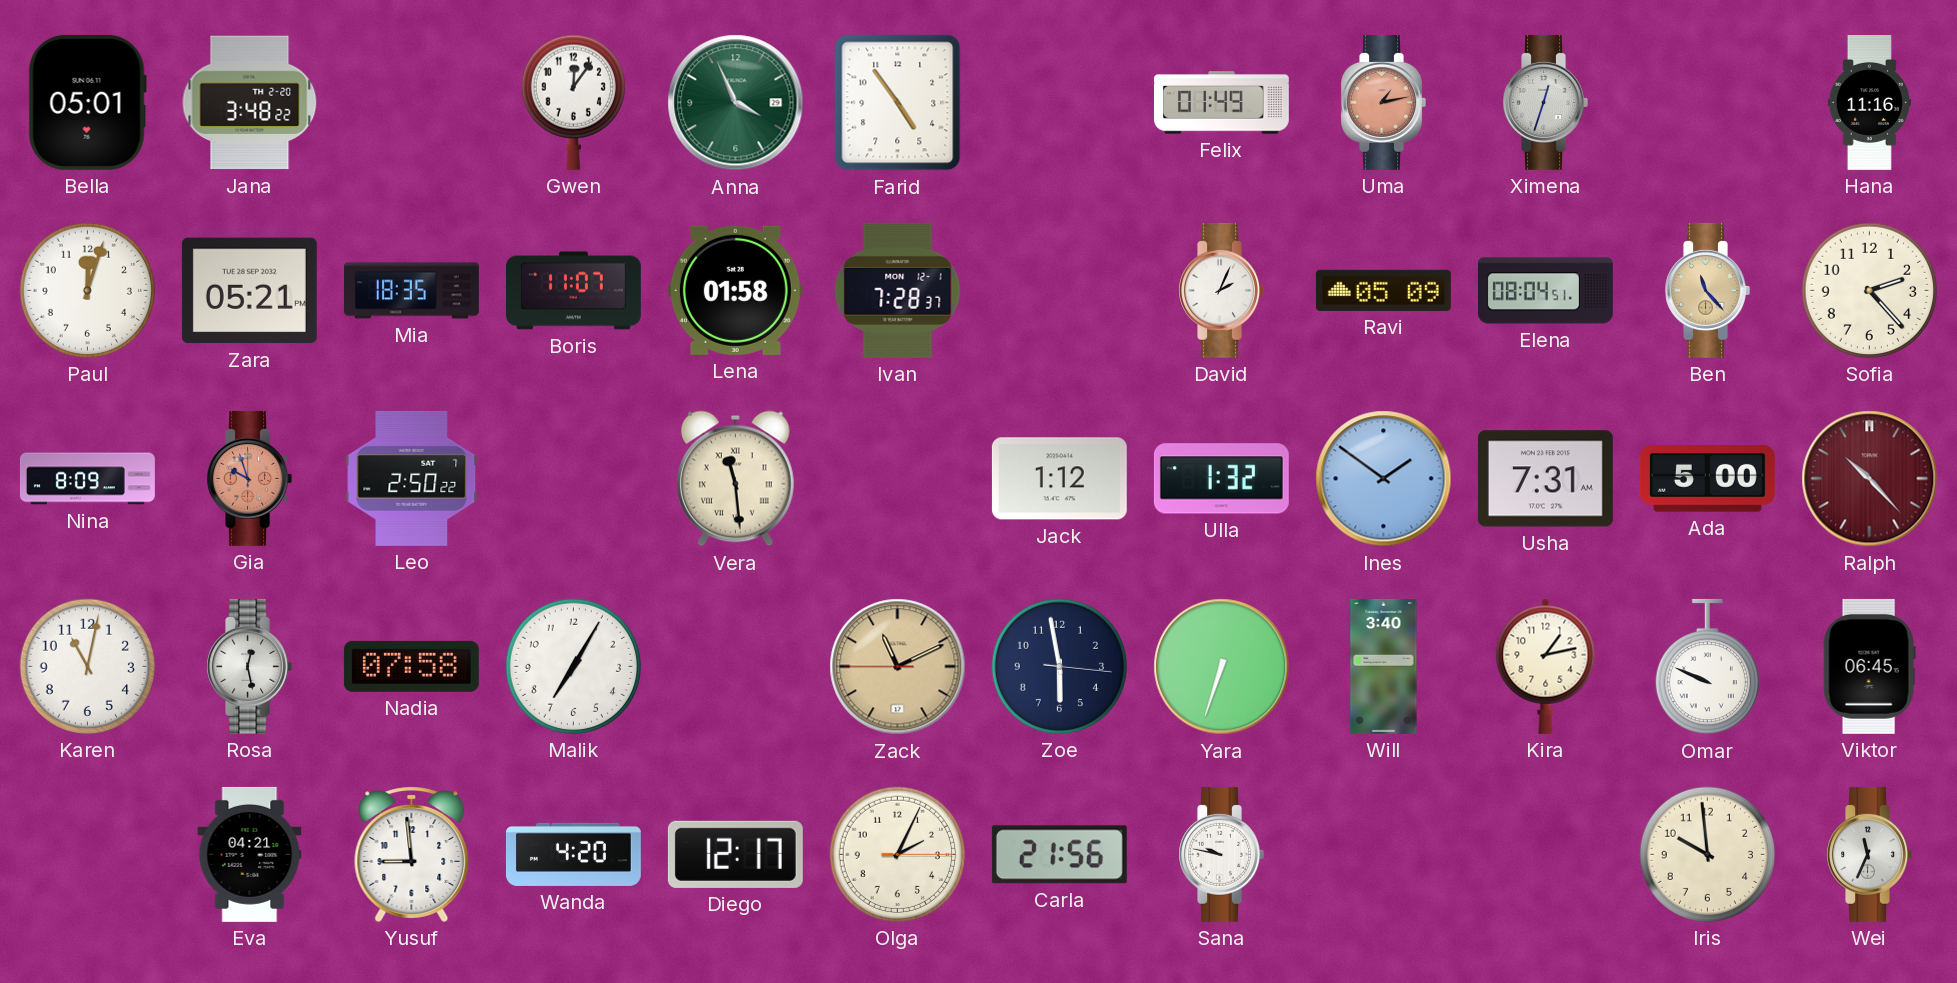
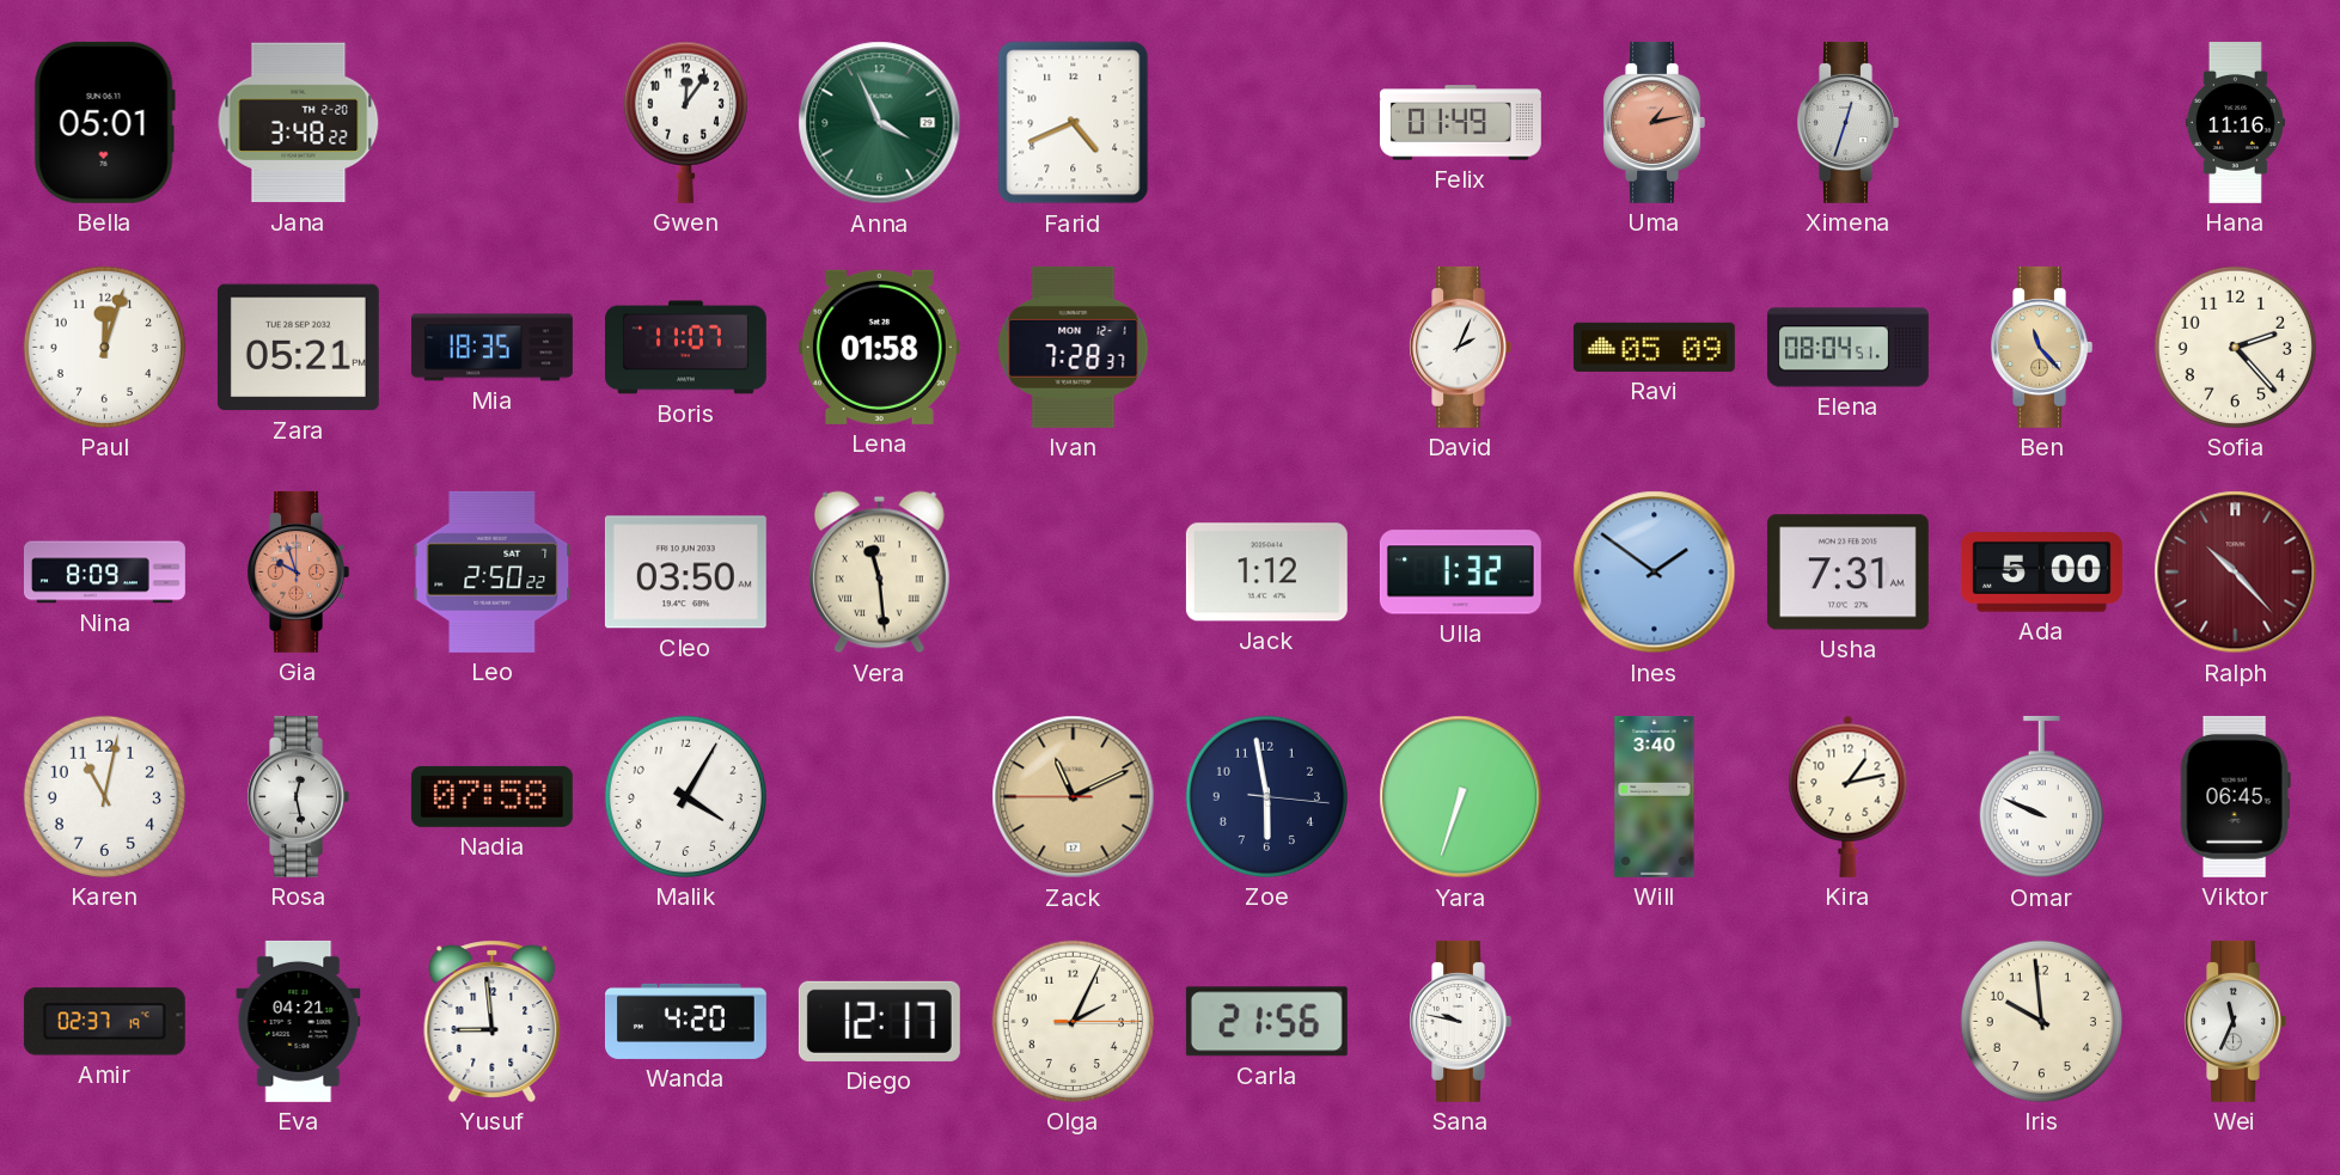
Farid: 4:54 -> 4:41 (1074, 123)
Cleo: none -> 03:50 (685, 573)
Malik: 7:05 -> 4:05 (685, 796)
Amir: none -> 02:37 (104, 1022)
